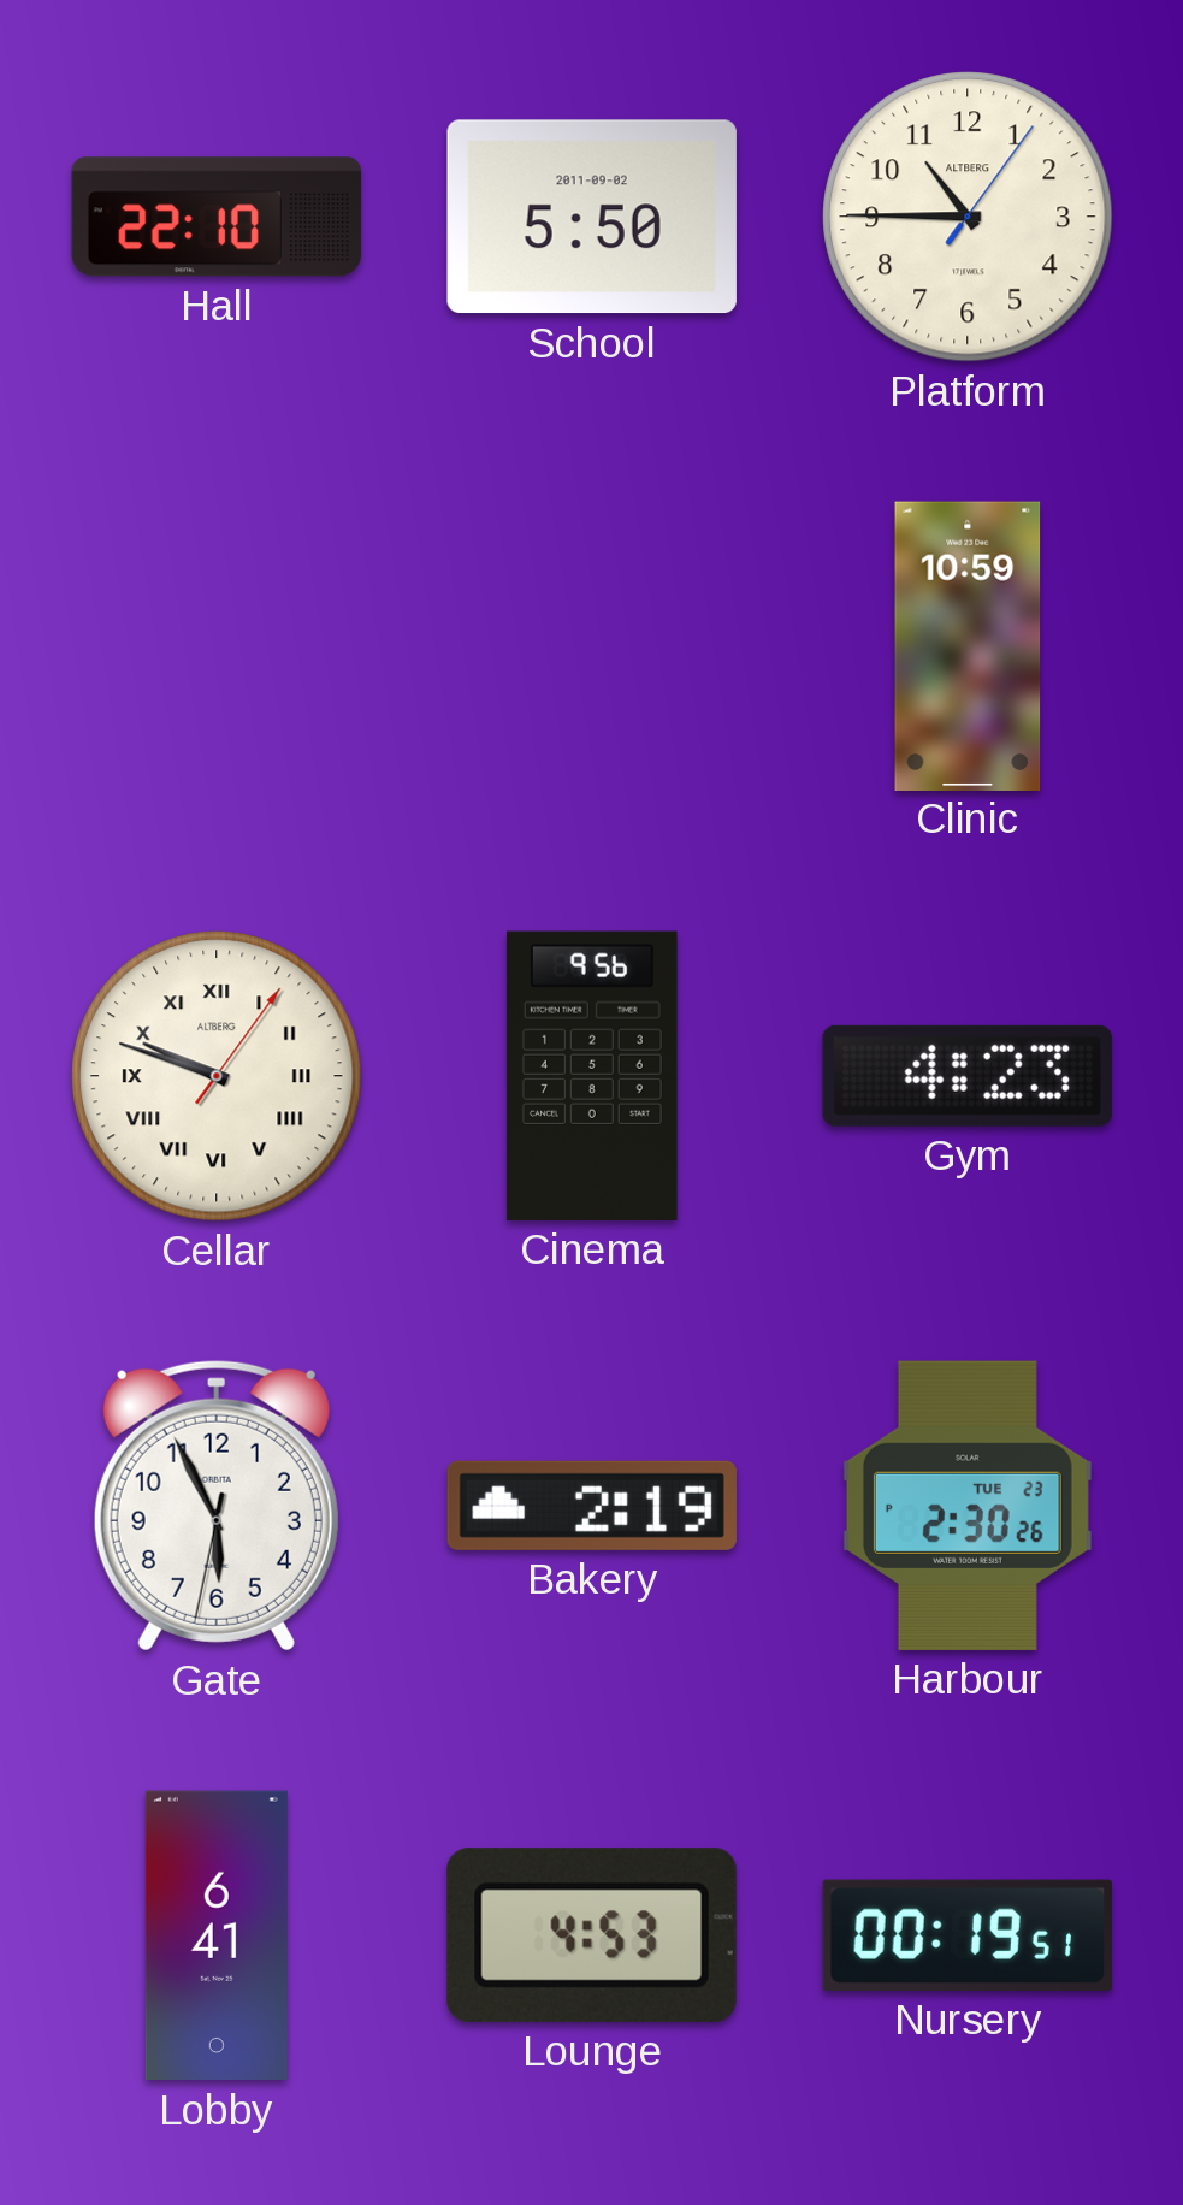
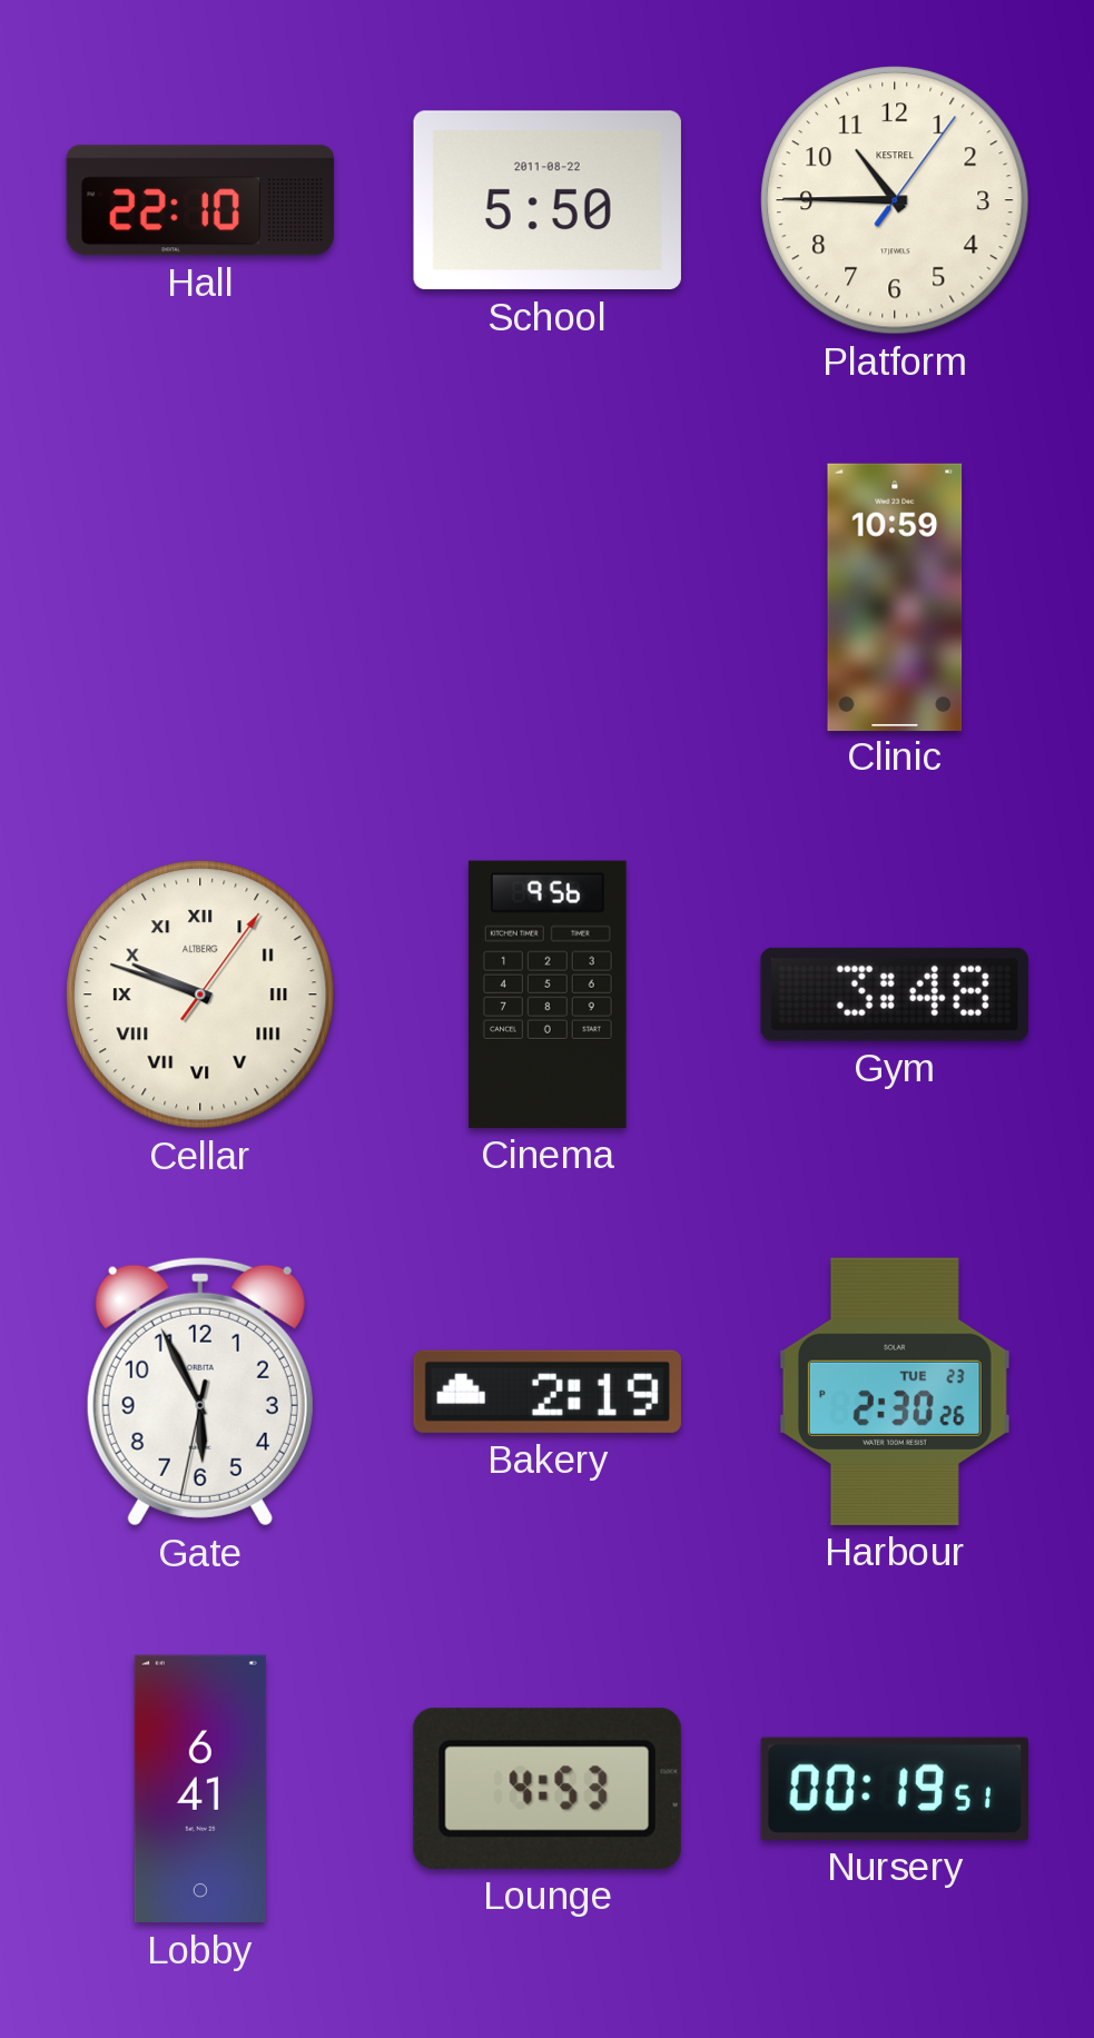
School date: 2011-09-02 -> 2011-08-22 (548, 200)
Platform brand: ALTBERG -> KESTREL (895, 200)
Gym: 4:23 -> 3:48 (895, 995)
